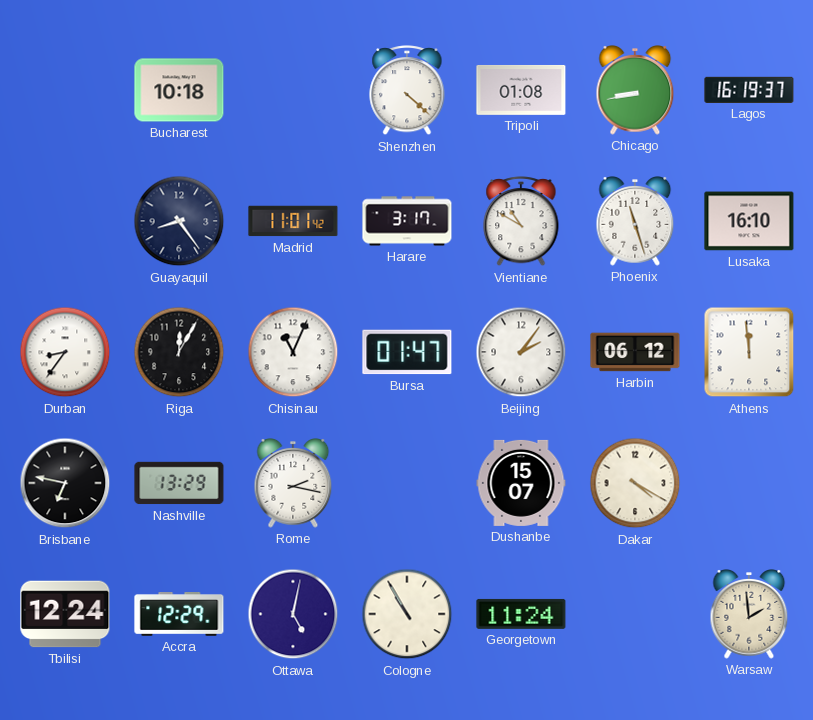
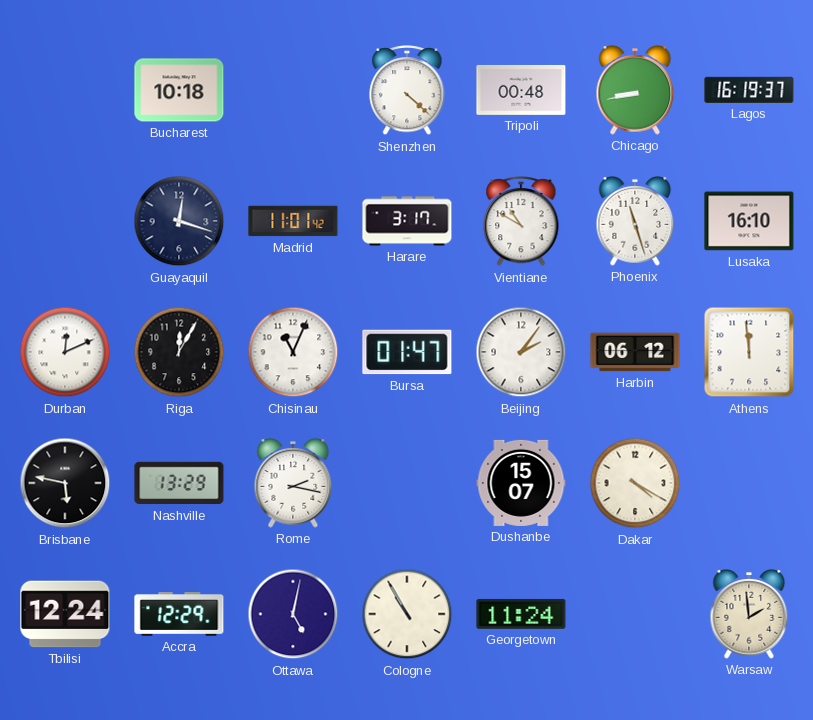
Tripoli: 01:08 -> 00:48 (521, 90)
Guayaquil: 8:24 -> 12:18 (179, 221)
Durban: 8:36 -> 12:11 (65, 352)
Brisbane: 6:47 -> 5:47 (65, 483)
